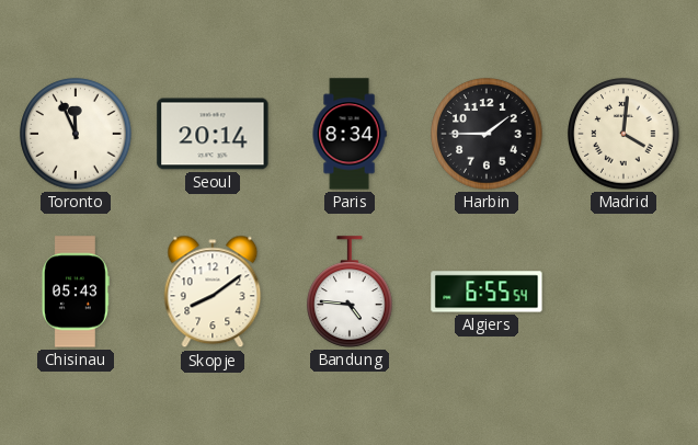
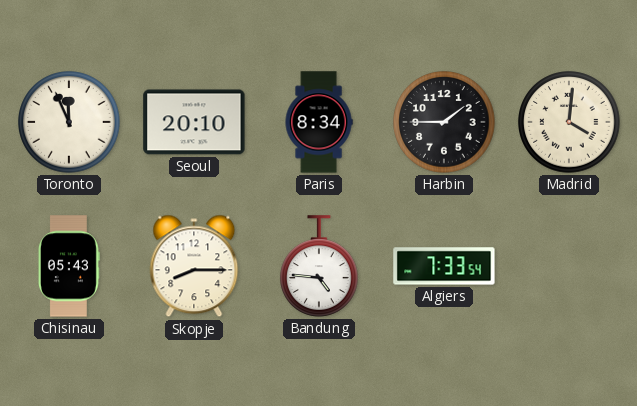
Seoul: 20:14 -> 20:10 (194, 122)
Skopje: 8:09 -> 8:15 (194, 266)
Algiers: 6:55 -> 7:33 (444, 266)
